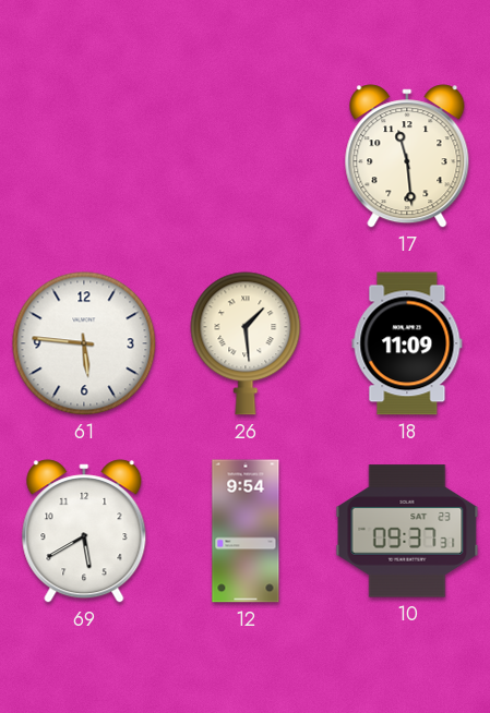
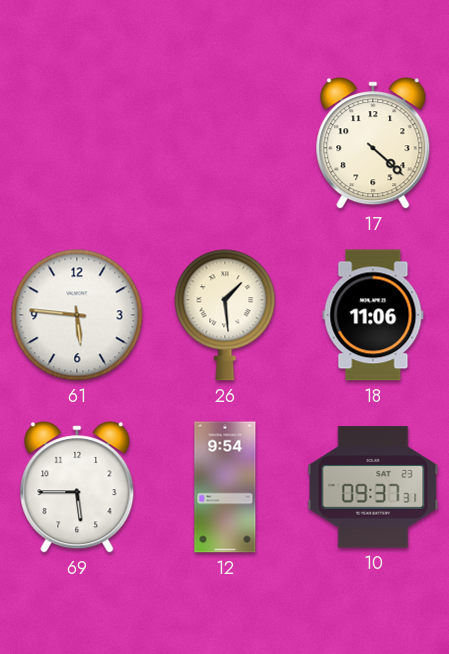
17: 11:29 -> 4:22 (373, 143)
18: 11:09 -> 11:06 (373, 315)
69: 5:40 -> 5:45 (77, 487)
